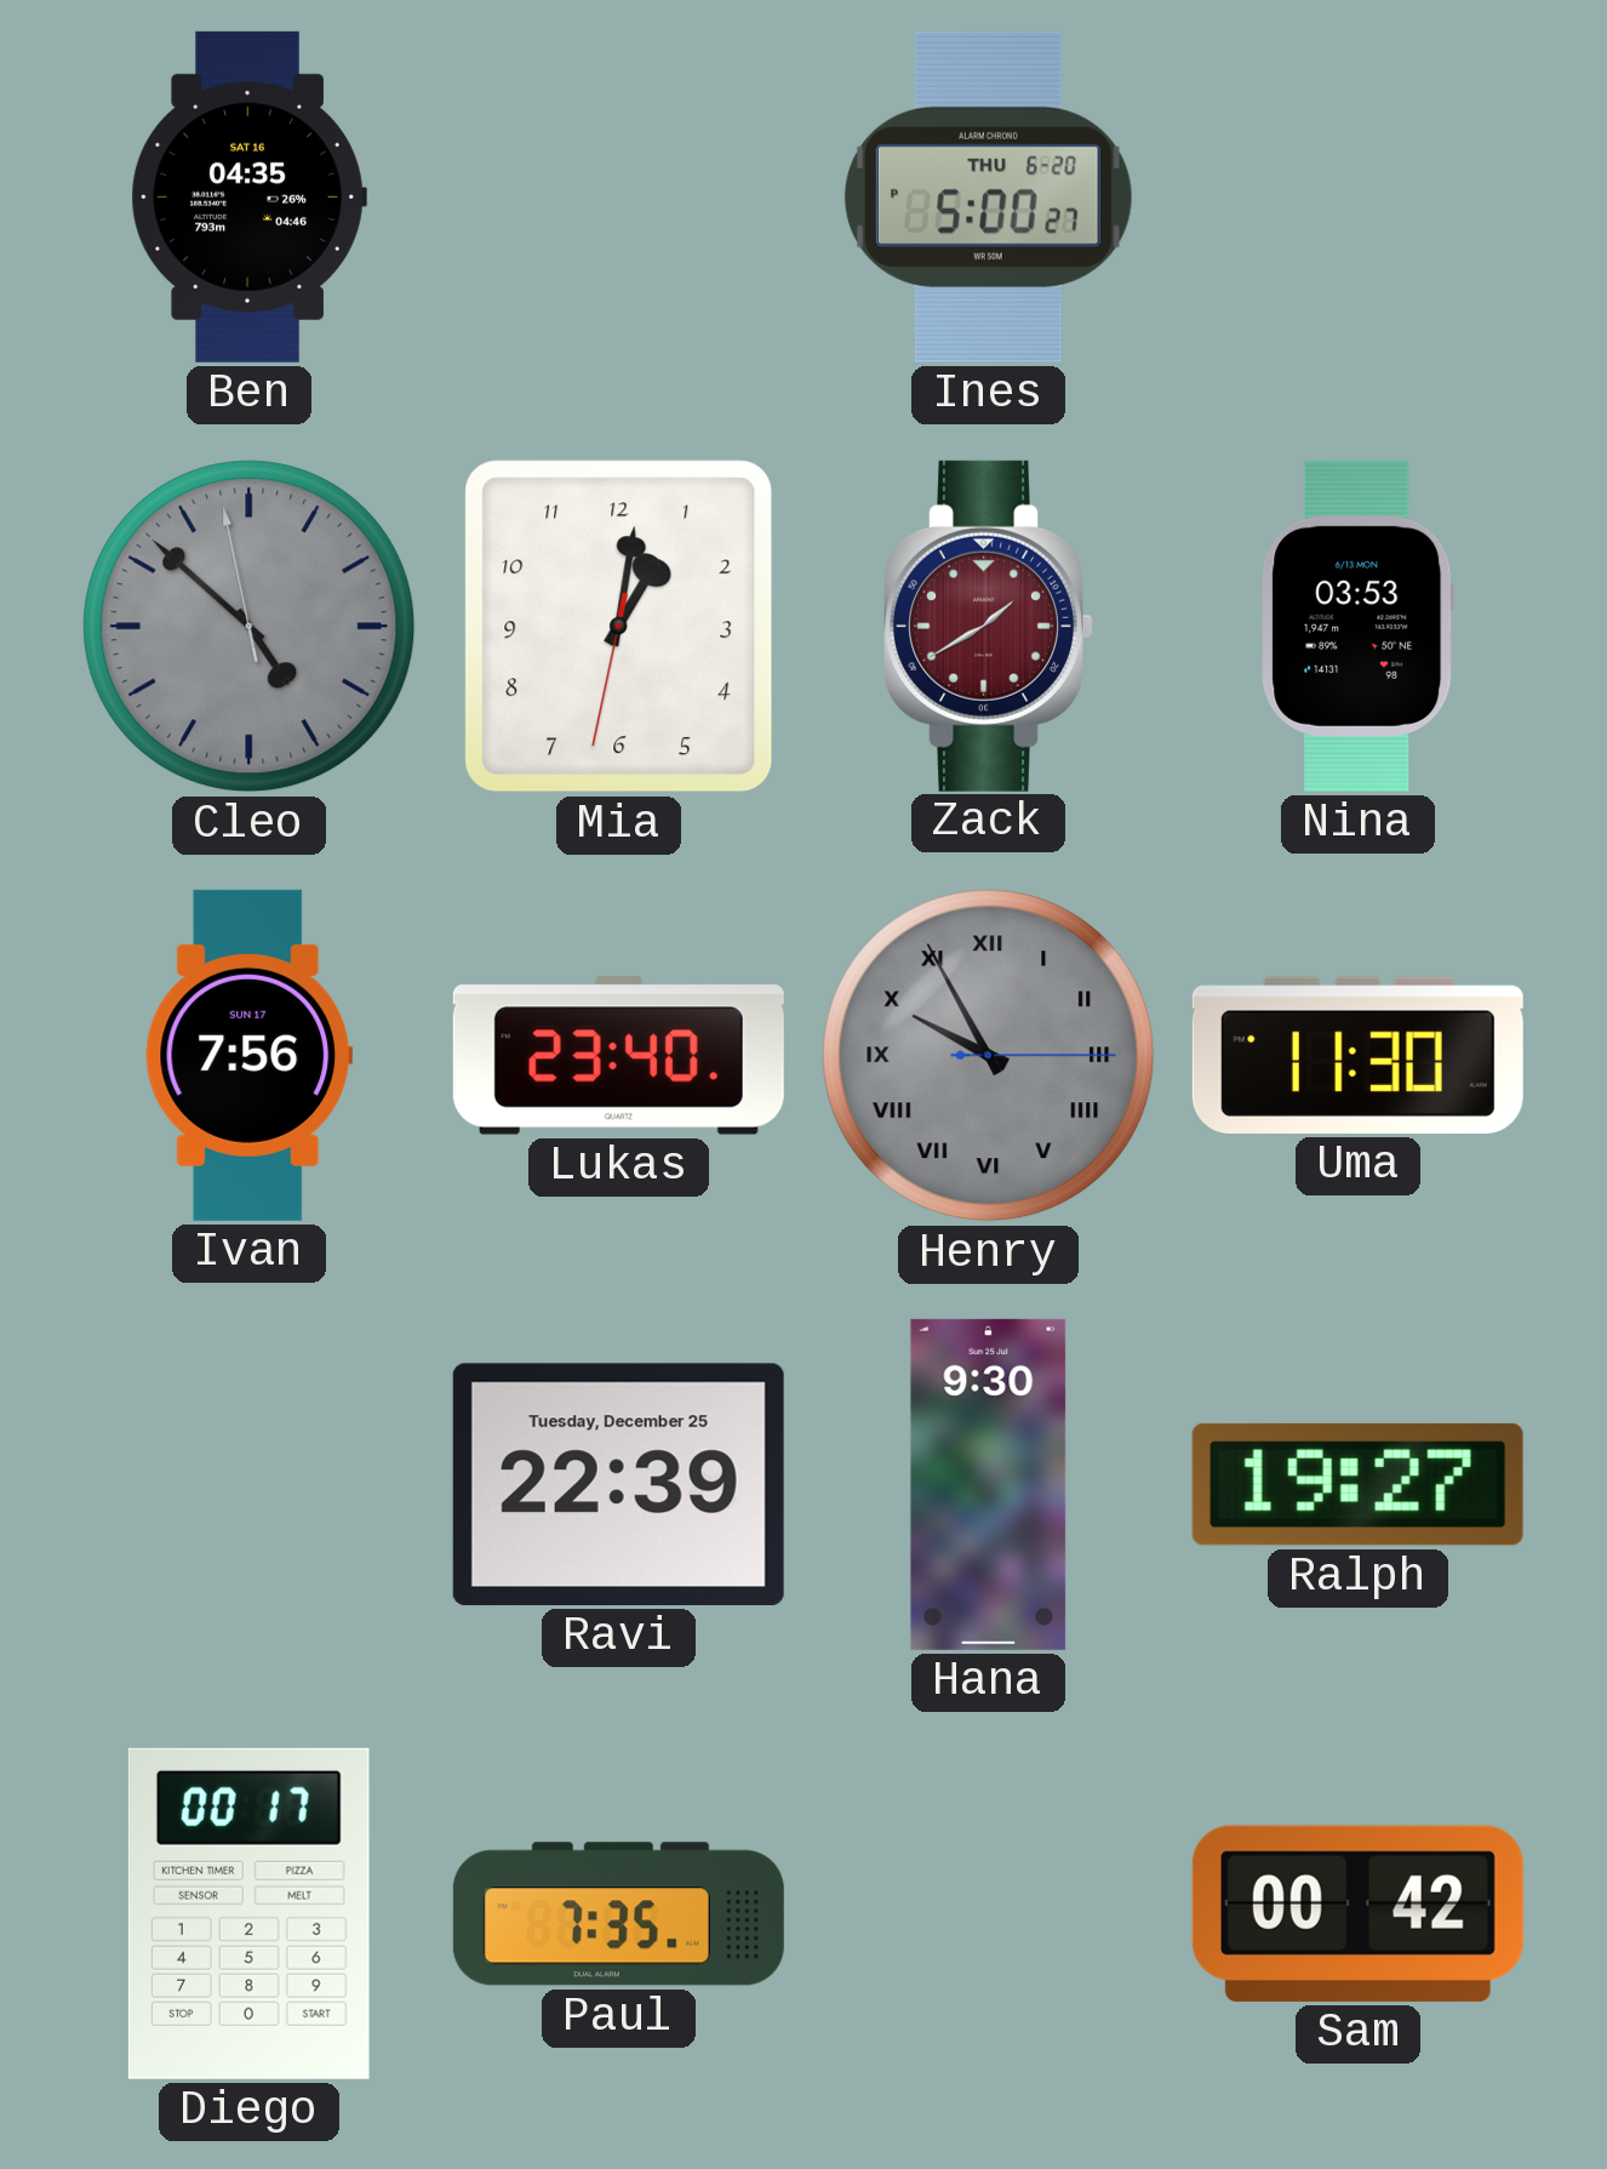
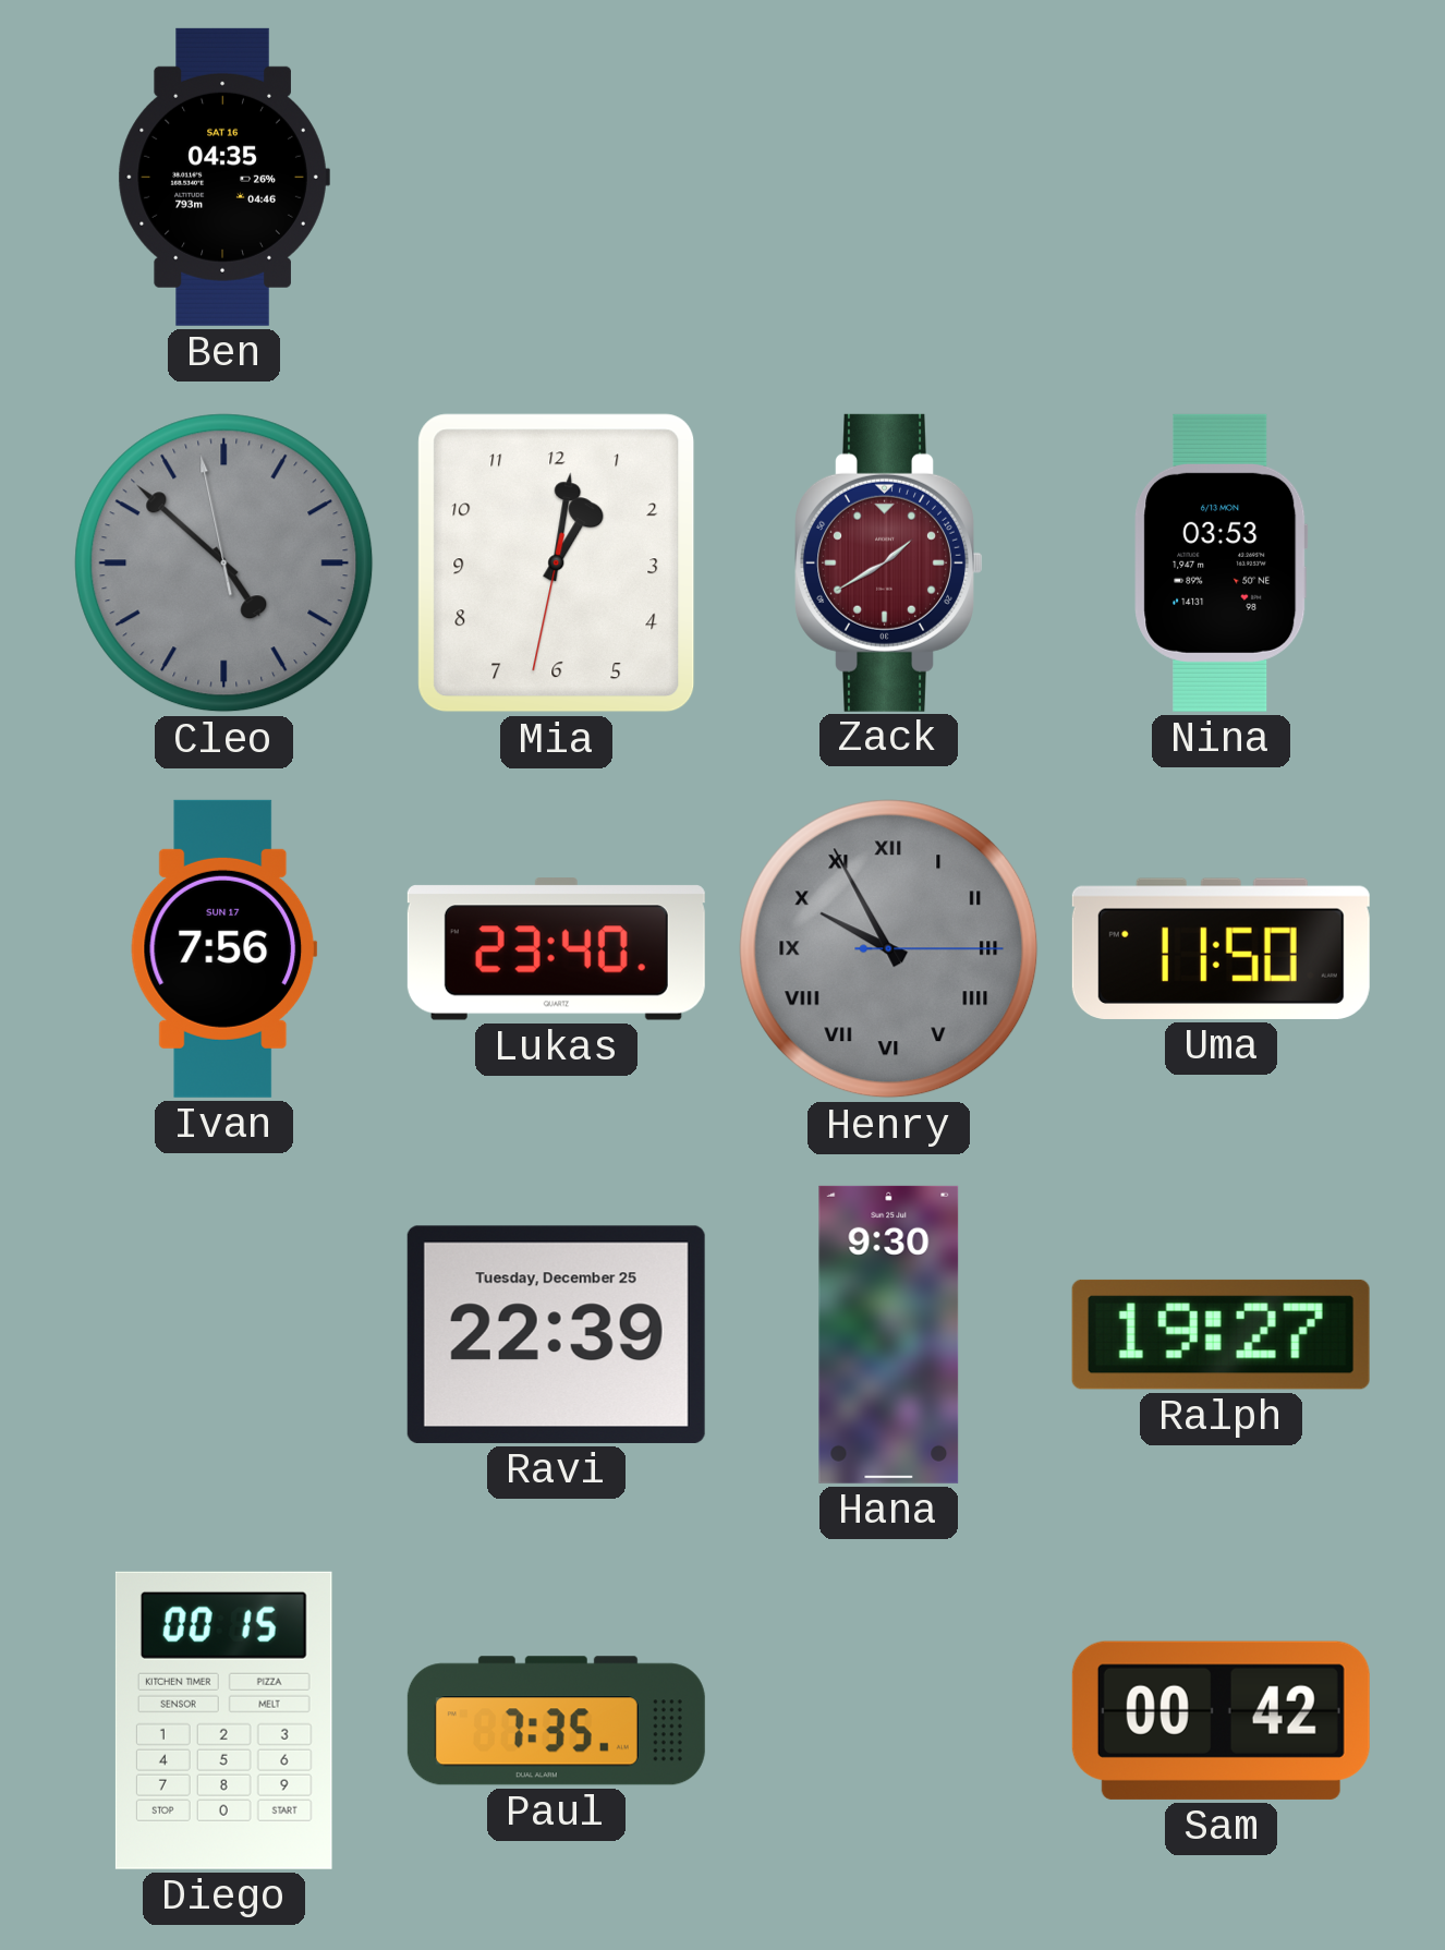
Ines: 5:00 -> none (988, 196)
Uma: 11:30 -> 11:50 (1221, 948)
Diego: 00:17 -> 00:15 (223, 1720)
